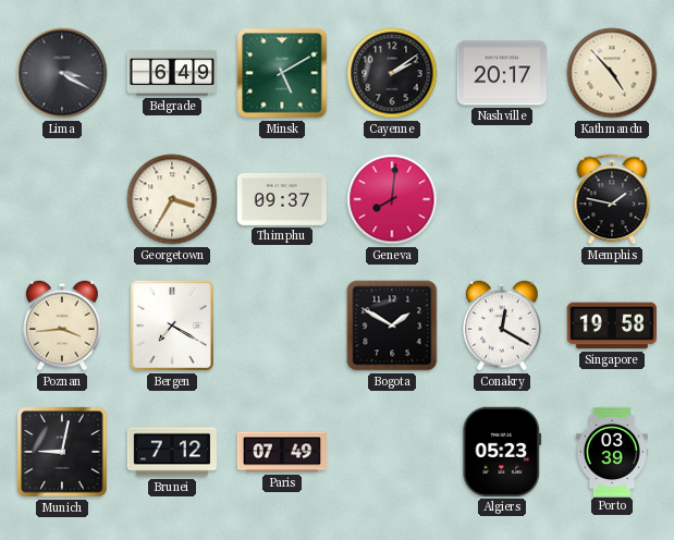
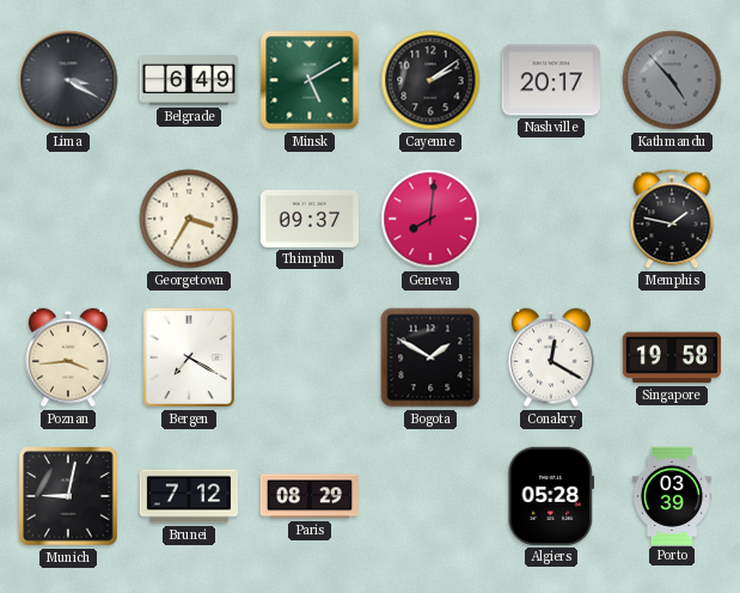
Kathmandu dial: cream -> grey (672, 80)
Paris: 07:49 -> 08:29 (308, 496)
Algiers: 05:23 -> 05:28 (551, 496)
